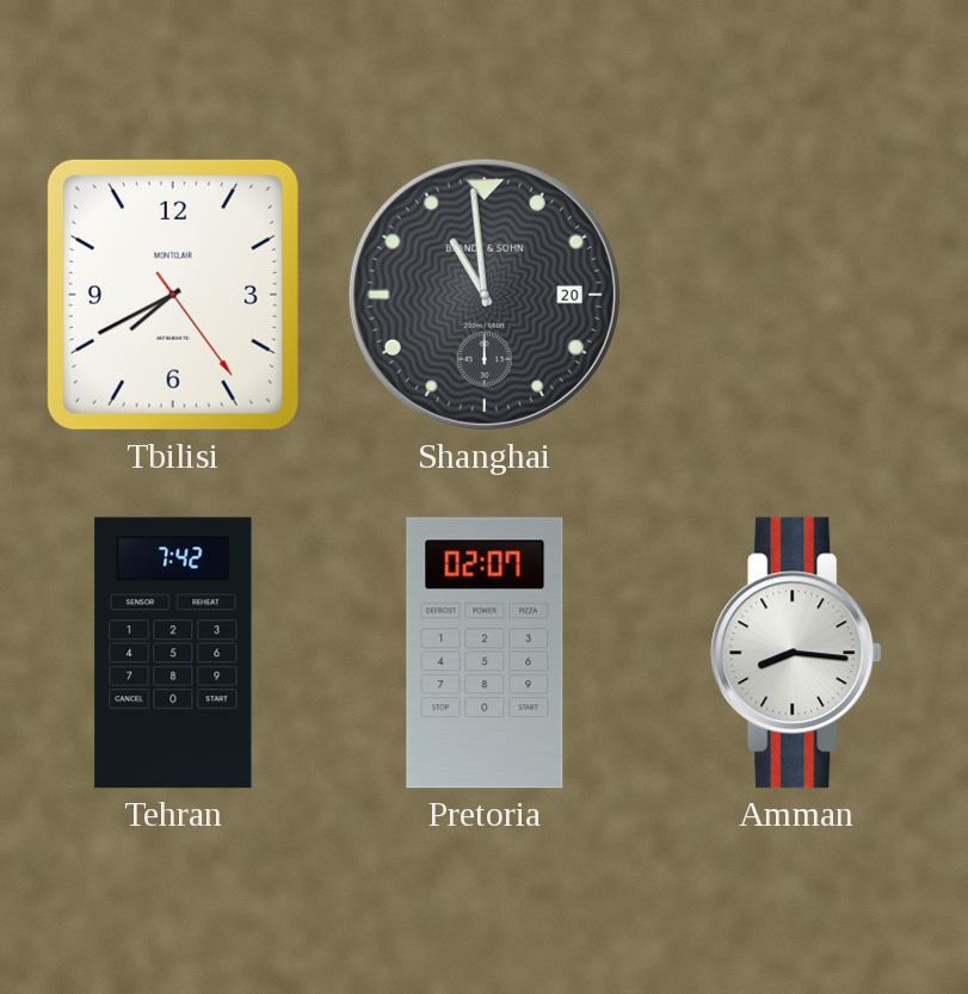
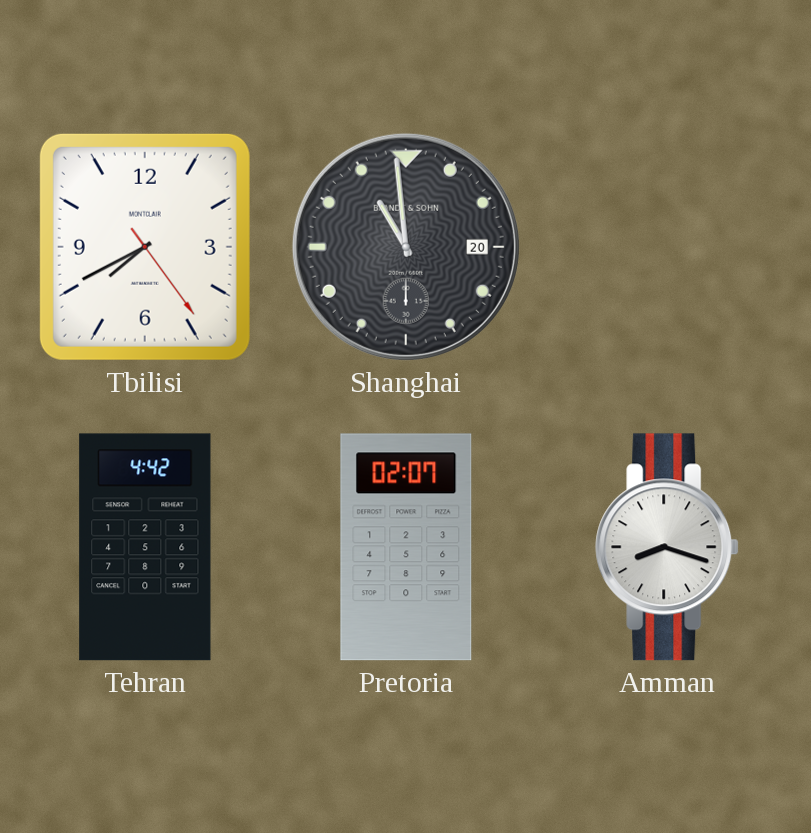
Tehran: 7:42 -> 4:42 (145, 547)
Amman: 8:16 -> 8:18 (667, 547)
